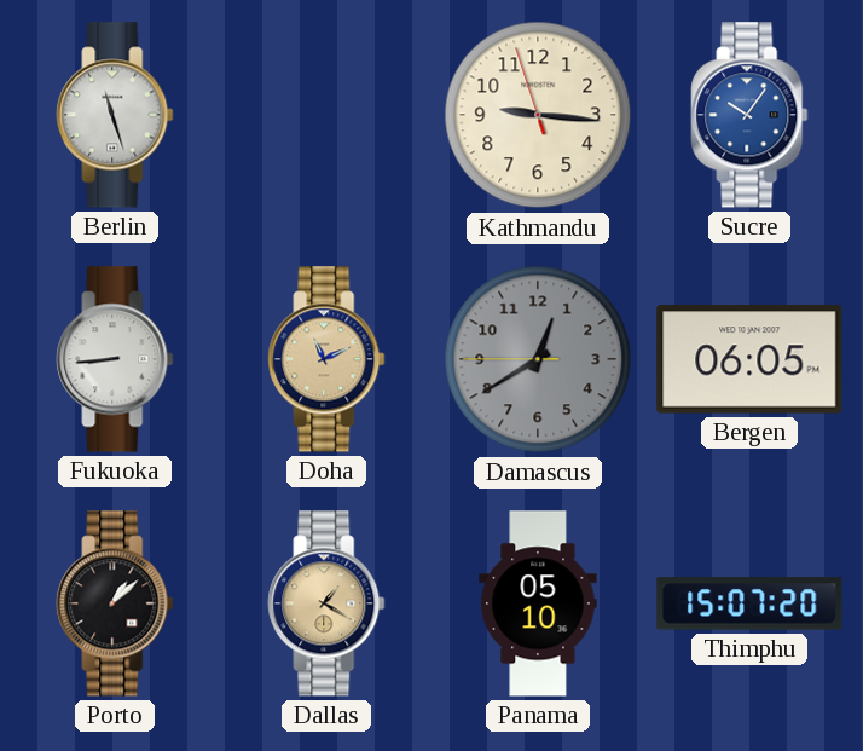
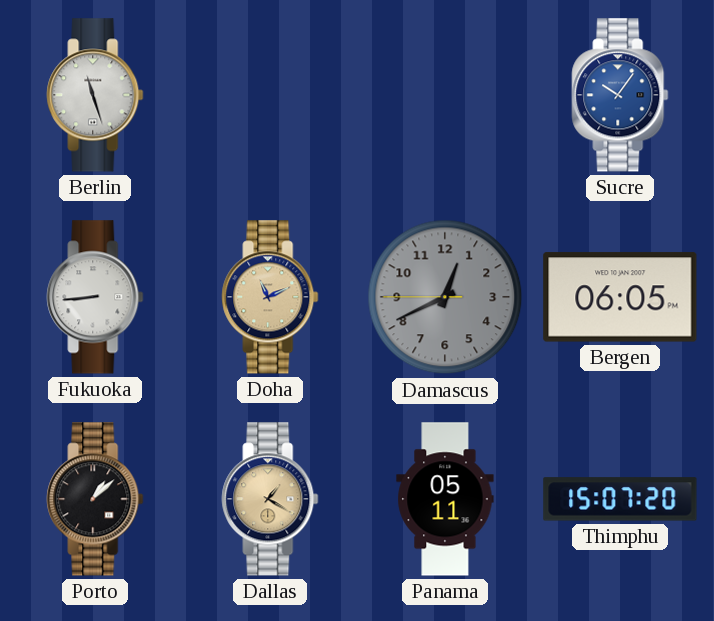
Kathmandu: 9:15 -> none (538, 115)
Damascus: 12:39 -> 12:40 (445, 297)
Panama: 05:10 -> 05:11 (445, 499)
